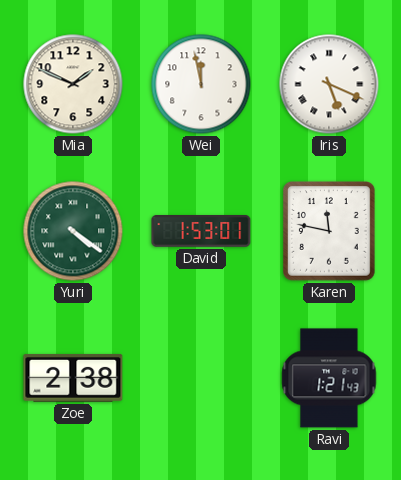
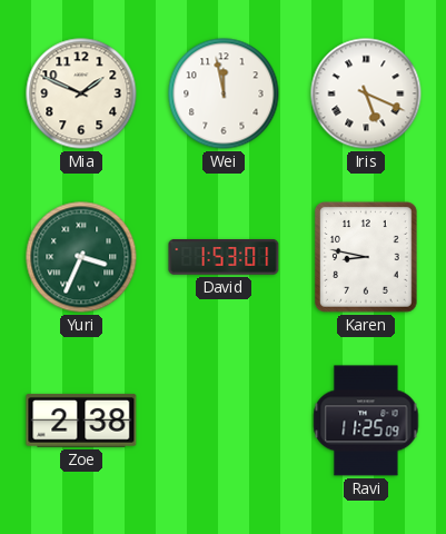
Yuri: 4:21 -> 3:34 (81, 257)
Karen: 11:47 -> 8:47 (367, 258)
Ravi: 1:21 -> 11:25 (366, 421)
